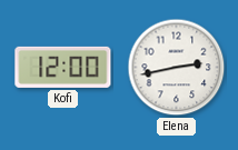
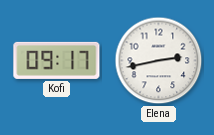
Kofi: 12:00 -> 09:17 (57, 60)
